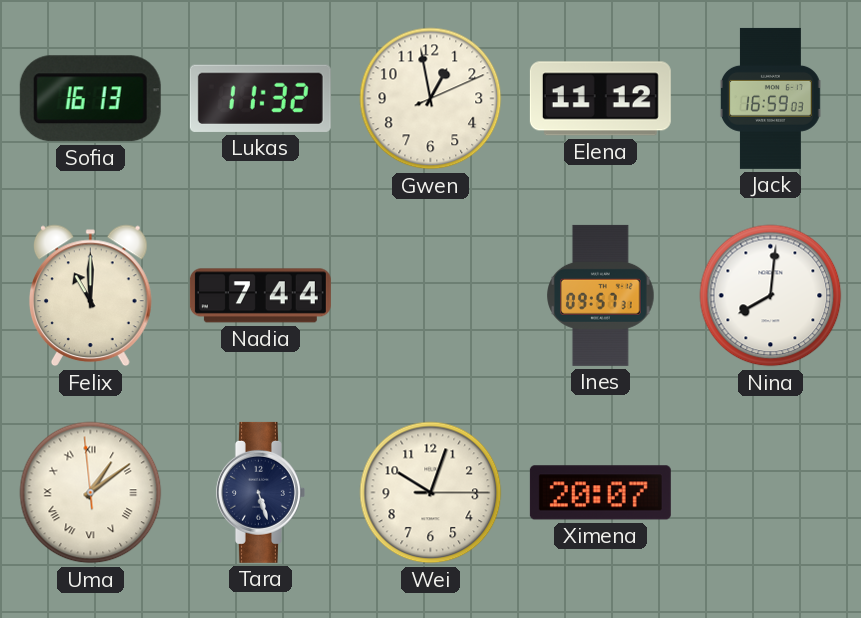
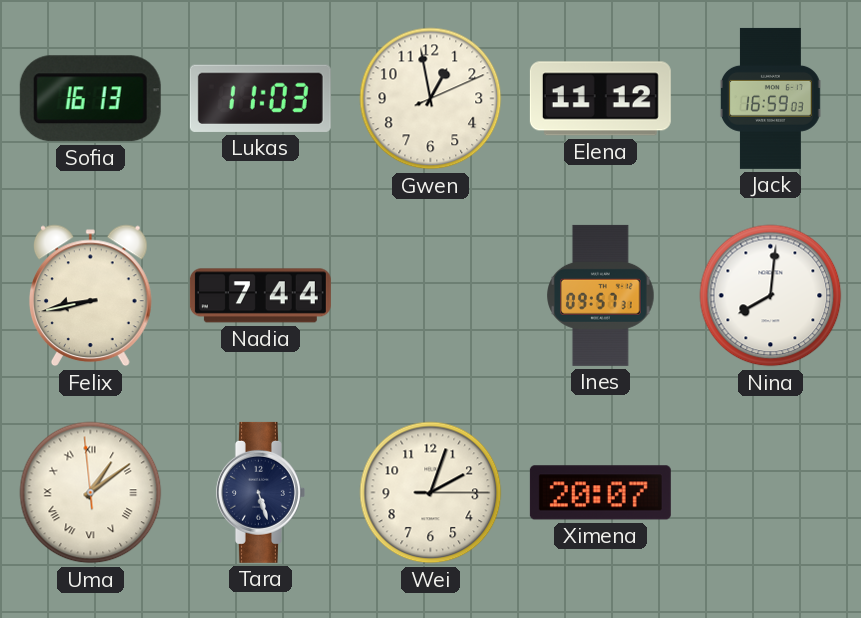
Lukas: 11:32 -> 11:03 (260, 98)
Felix: 11:00 -> 8:43 (91, 296)
Wei: 10:03 -> 2:03 (431, 493)
